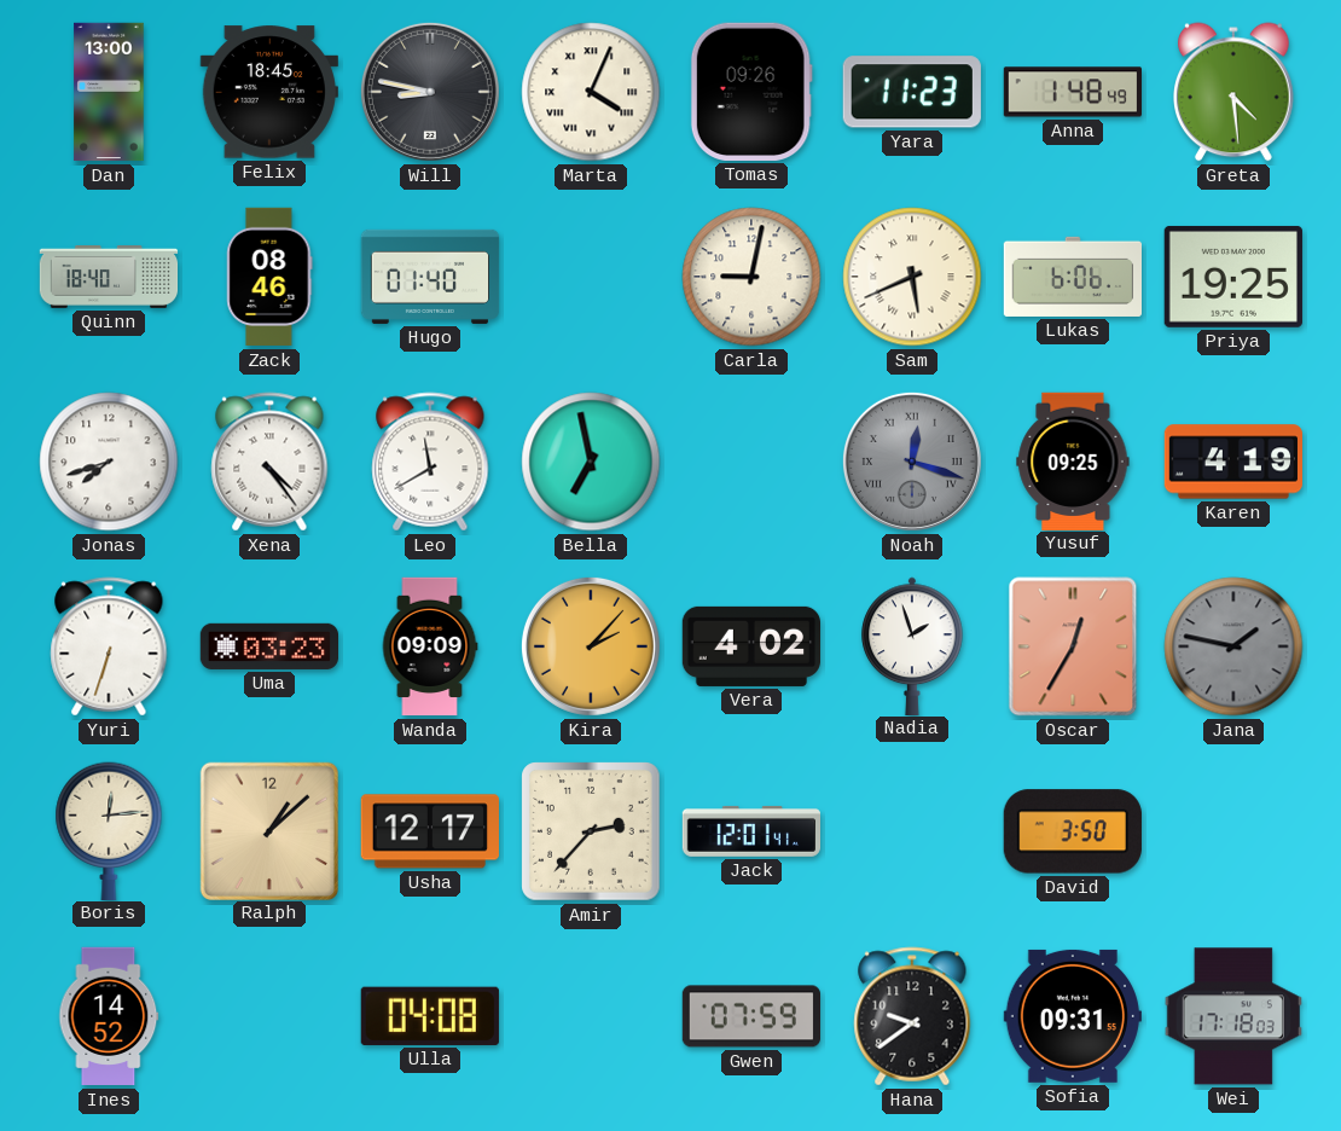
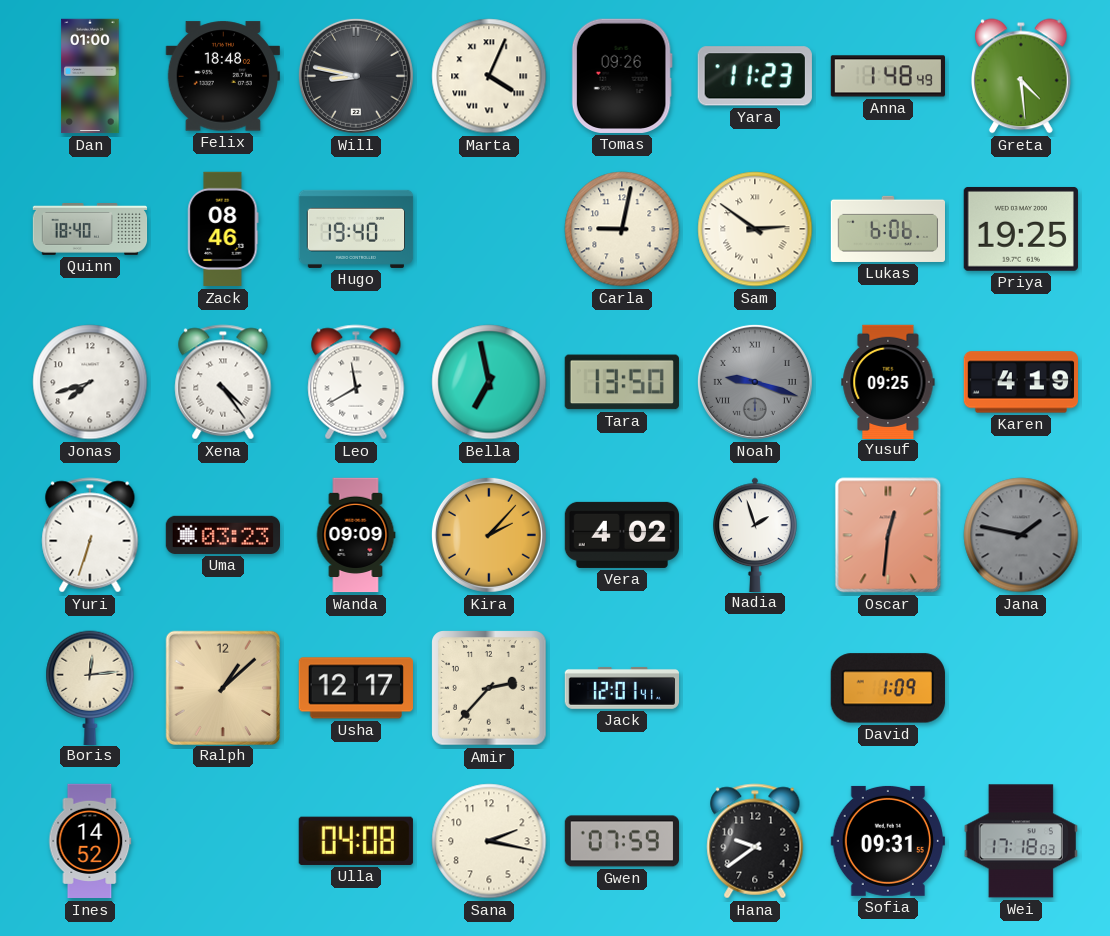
Dan: 13:00 -> 01:00 (90, 76)
Felix: 18:45 -> 18:48 (223, 76)
Hugo: 01:40 -> 19:40 (356, 229)
Sam: 5:41 -> 2:51 (755, 229)
Tara: none -> 13:50 (622, 382)
Noah: 12:18 -> 9:18 (755, 382)
Oscar: 12:35 -> 12:31 (888, 535)
David: 3:50 -> 1:09 (888, 688)
Sana: none -> 2:17 (489, 841)
